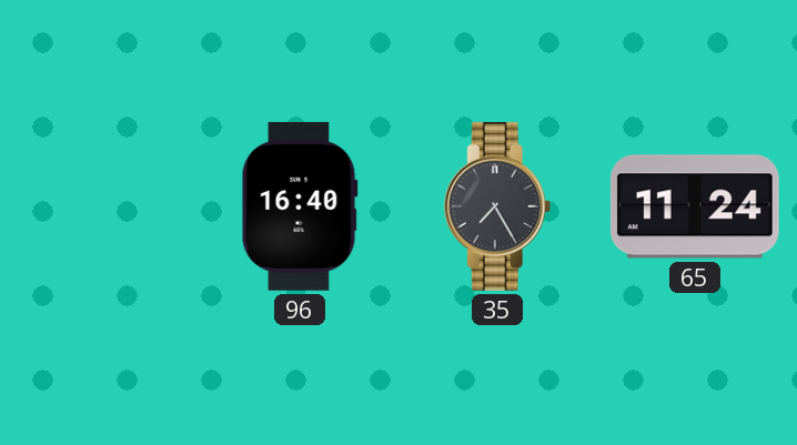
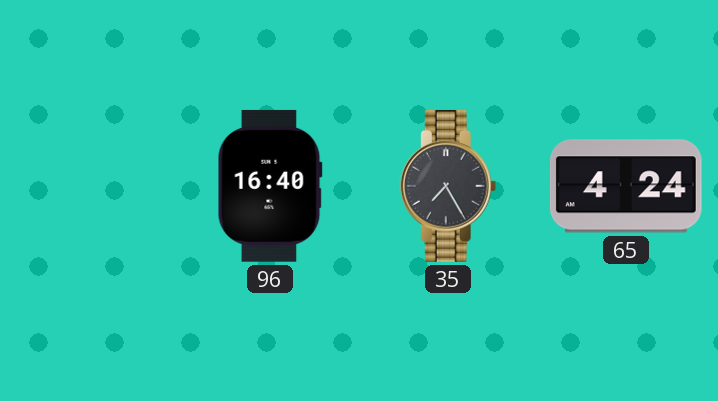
65: 11:24 -> 4:24 (626, 186)
